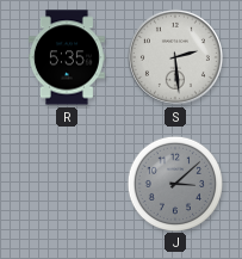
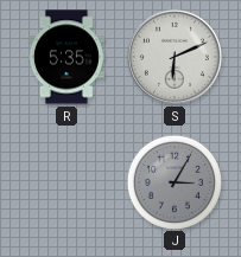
S: 2:29 -> 6:11 (175, 57)
J: 3:08 -> 3:05 (173, 181)
